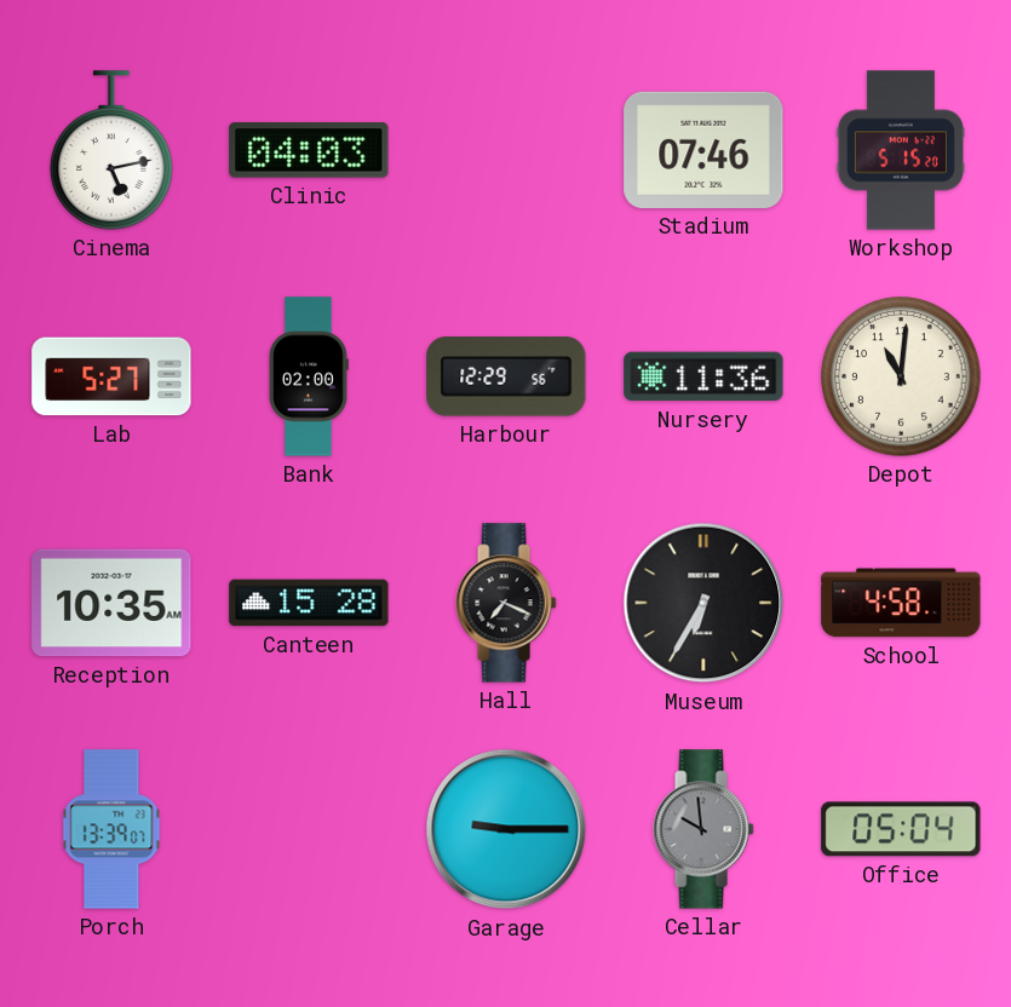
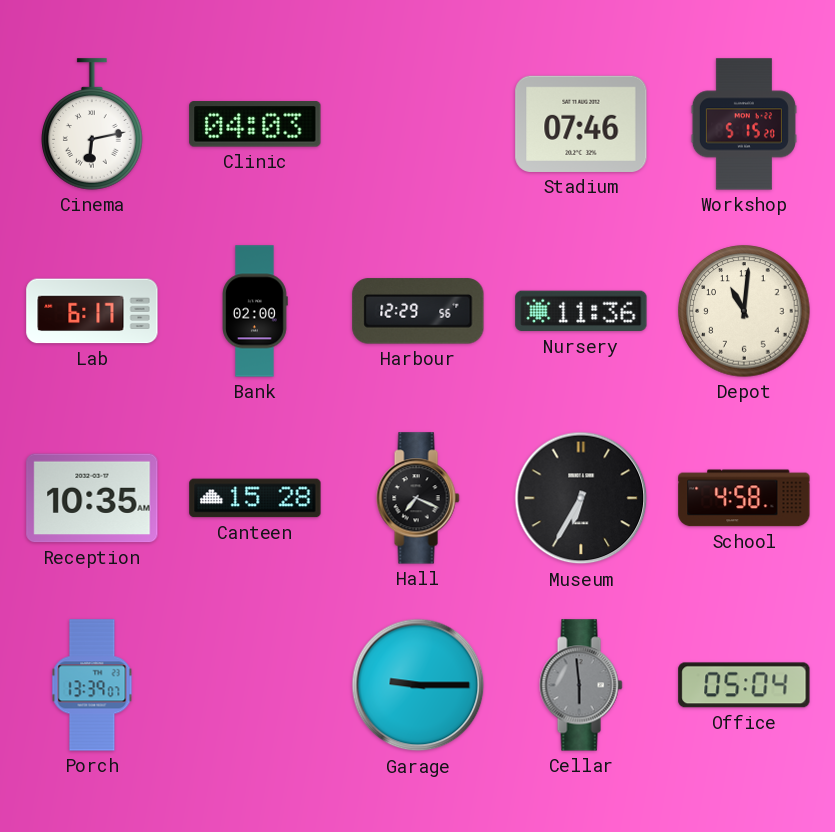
Cinema: 5:13 -> 6:13 (92, 124)
Lab: 5:27 -> 6:17 (92, 311)
Cellar: 9:59 -> 5:59 (581, 685)
